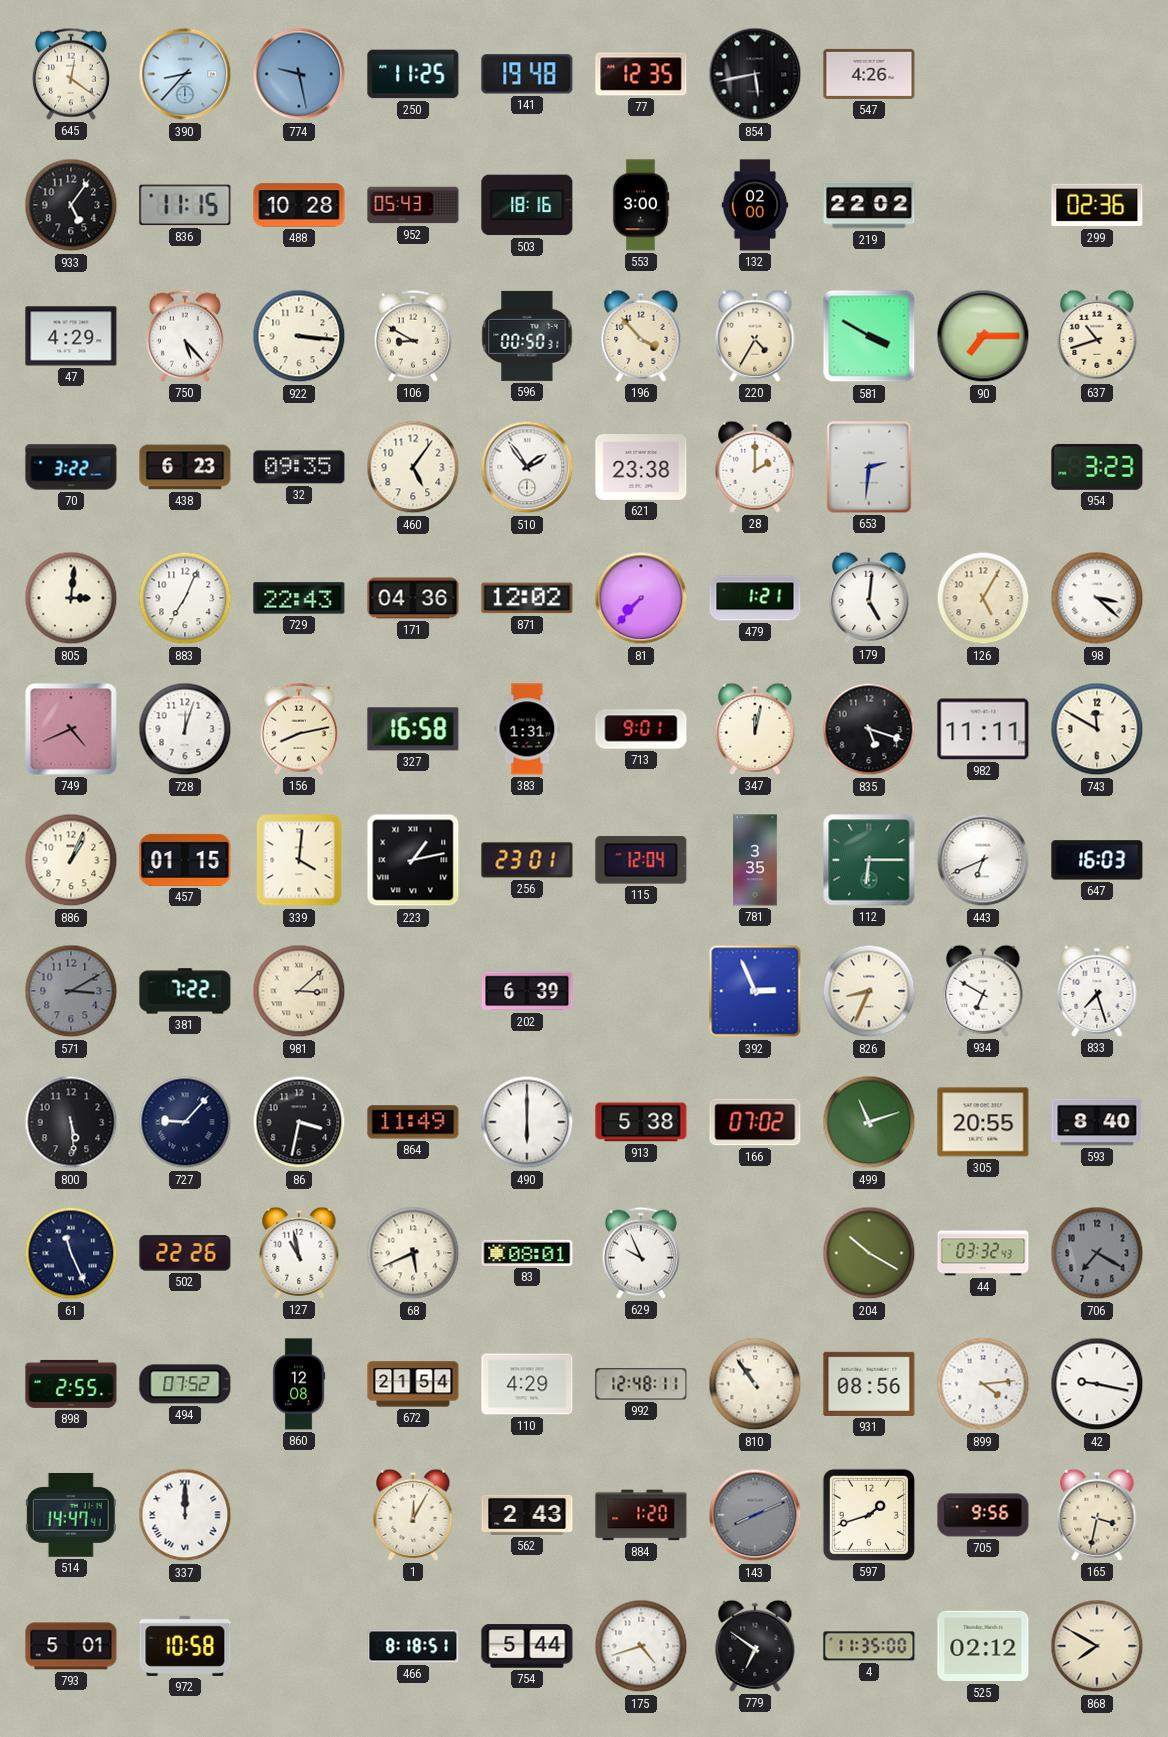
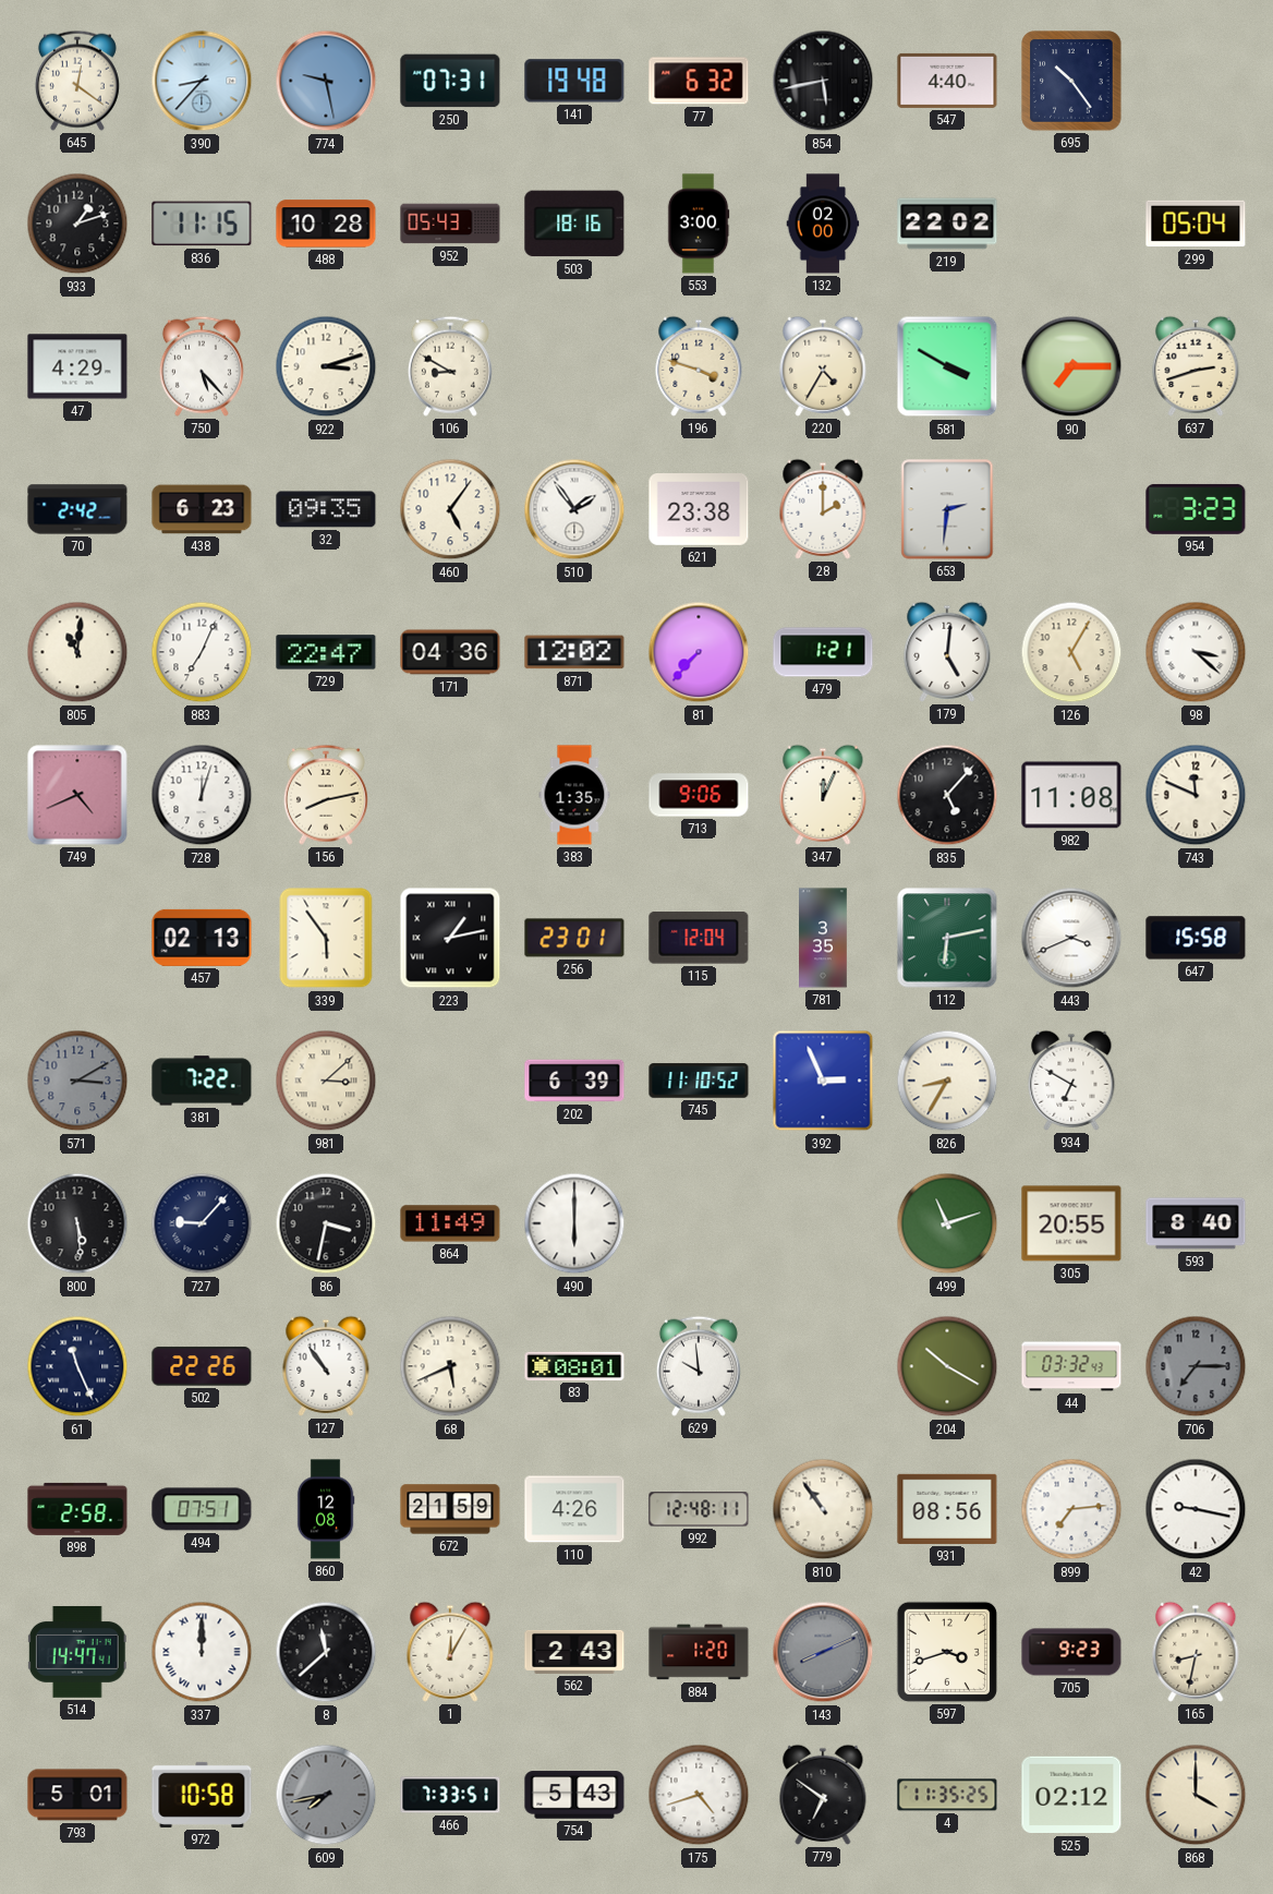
250: 11:25 -> 07:31 (450, 81)
77: 12:35 -> 6:32 (699, 81)
547: 4:26 -> 4:40 (947, 81)
695: none -> 10:24 (1071, 81)
933: 5:06 -> 1:12 (77, 224)
299: 02:36 -> 05:04 (1196, 224)
922: 3:16 -> 3:12 (326, 366)
596: 00:50 -> none (527, 336)
196: 3:53 -> 3:48 (699, 366)
637: 10:42 -> 2:42 (1196, 366)
70: 3:22 -> 2:42 (77, 509)
805: 3:01 -> 11:01 (77, 652)
729: 22:43 -> 22:47 (326, 652)
327: 16:58 -> none (413, 729)
383: 1:31 -> 1:35 (574, 795)
713: 9:01 -> 9:06 (699, 795)
347: 12:02 -> 12:04 (823, 795)
835: 5:18 -> 5:07 (947, 795)
982: 11:11 -> 11:08 (1071, 795)
743: 11:50 -> 11:49 (1196, 795)
886: 1:04 -> none (71, 860)
457: 01:15 -> 02:13 (202, 938)
339: 4:01 -> 5:54 (326, 938)
112: 6:15 -> 6:13 (947, 938)
443: 6:41 -> 3:41 (1071, 938)
647: 16:03 -> 15:58 (1196, 938)
745: none -> 11:10 (699, 1081)
826: 8:34 -> 8:35 (947, 1081)
833: 7:27 -> none (1097, 991)
913: 5:38 -> none (641, 1122)
166: 07:02 -> none (755, 1122)
127: 10:58 -> 10:54 (326, 1366)
629: 9:56 -> 9:59 (699, 1366)
706: 7:20 -> 7:15 (1196, 1366)
898: 2:55 -> 2:58 (77, 1509)
494: 07:52 -> 07:51 (202, 1509)
672: 21:54 -> 21:59 (450, 1509)
110: 4:29 -> 4:26 (574, 1509)
899: 4:14 -> 7:14 (1071, 1509)
8: none -> 11:38 (326, 1652)
597: 1:42 -> 3:42 (947, 1652)
705: 9:56 -> 9:23 (1071, 1652)
165: 3:32 -> 8:32 (1196, 1652)
609: none -> 7:43 (326, 1795)
466: 8:18 -> 7:33 (450, 1795)
754: 5:44 -> 5:43 (574, 1795)
4: 11:35:00 -> 11:35:25 (947, 1795)
868: 7:50 -> 4:00 (1196, 1795)
